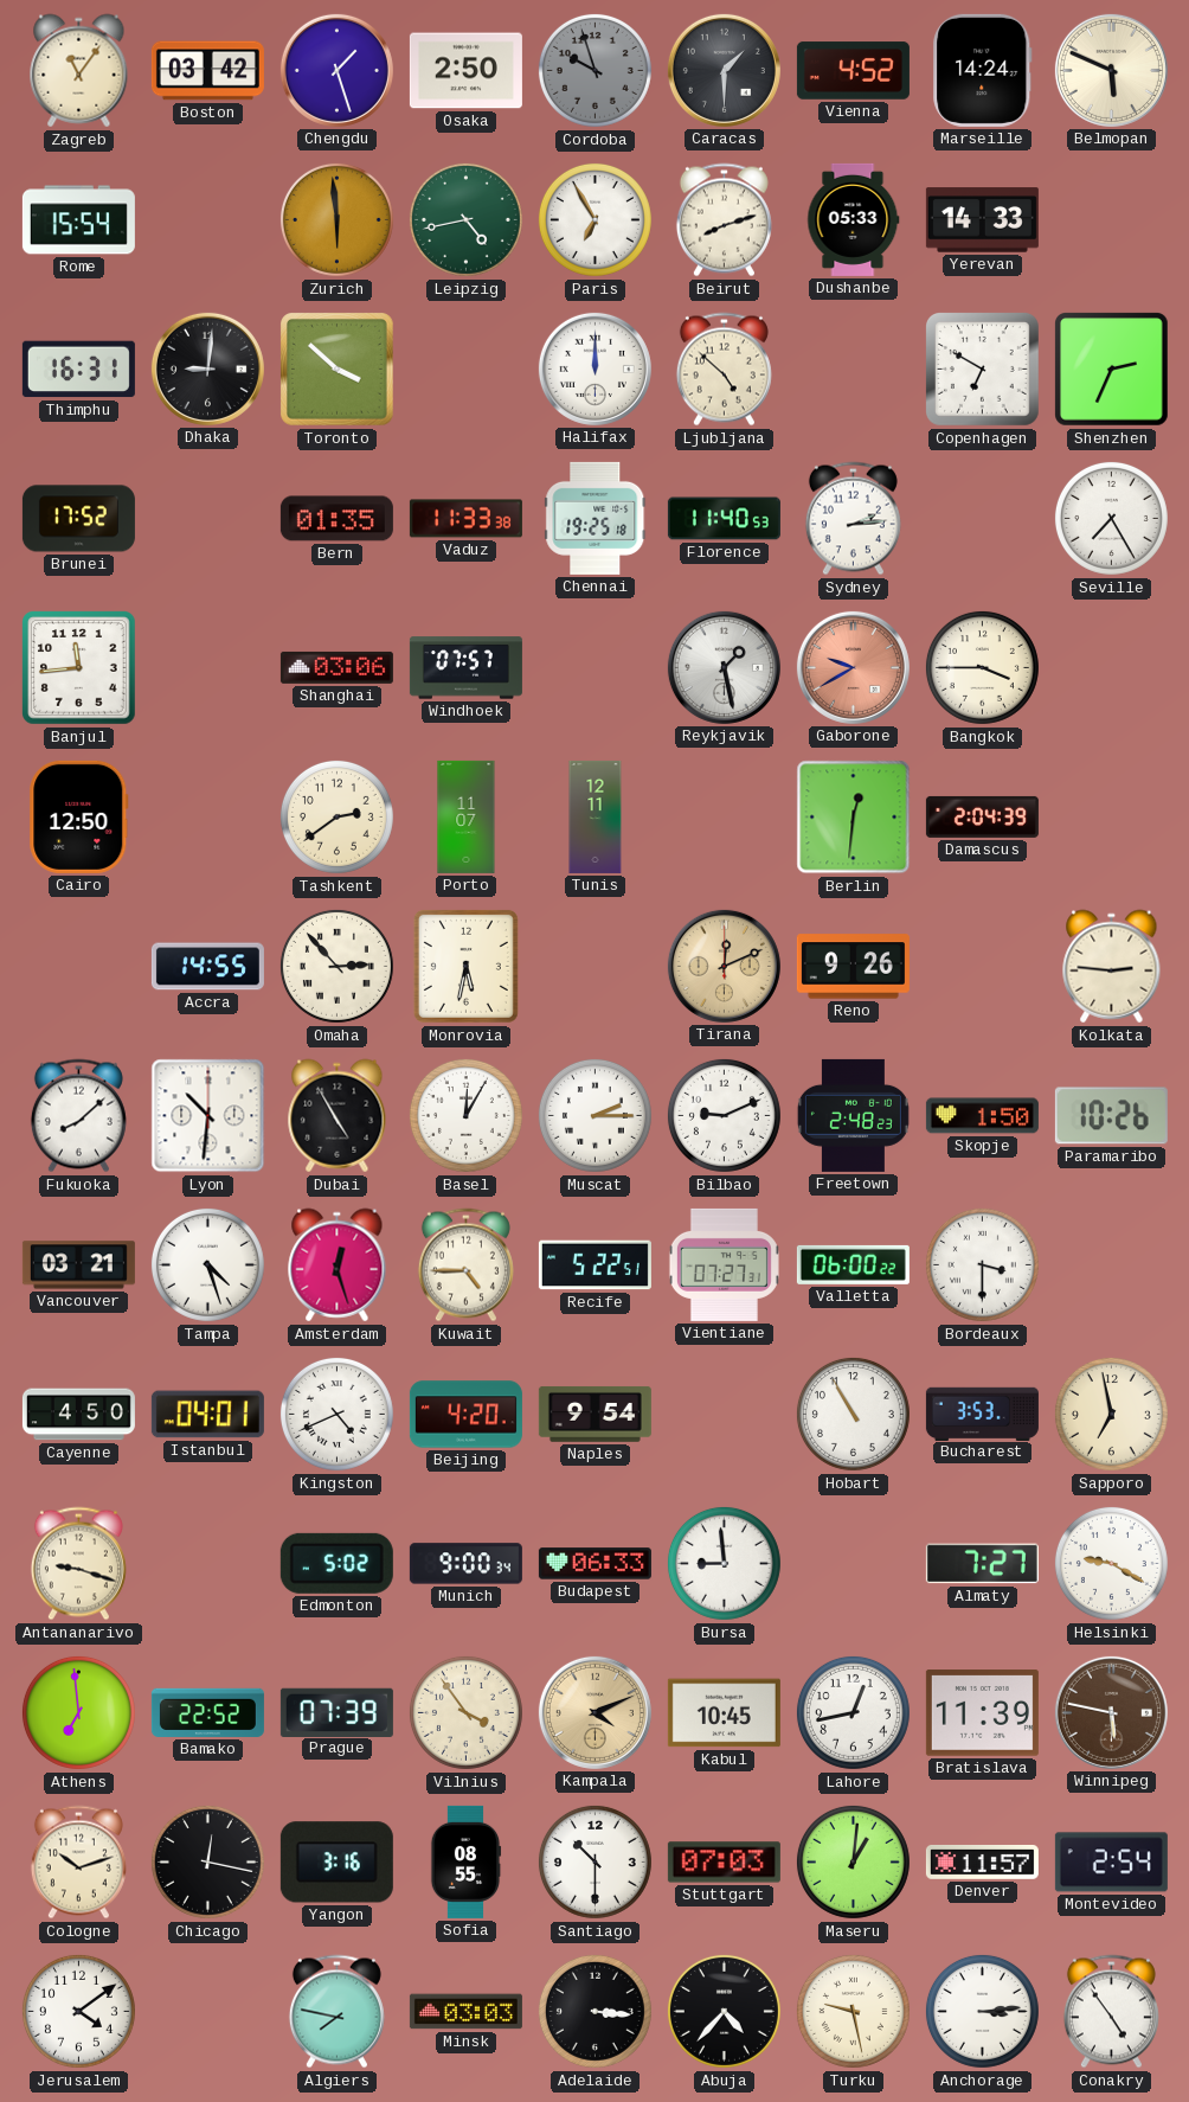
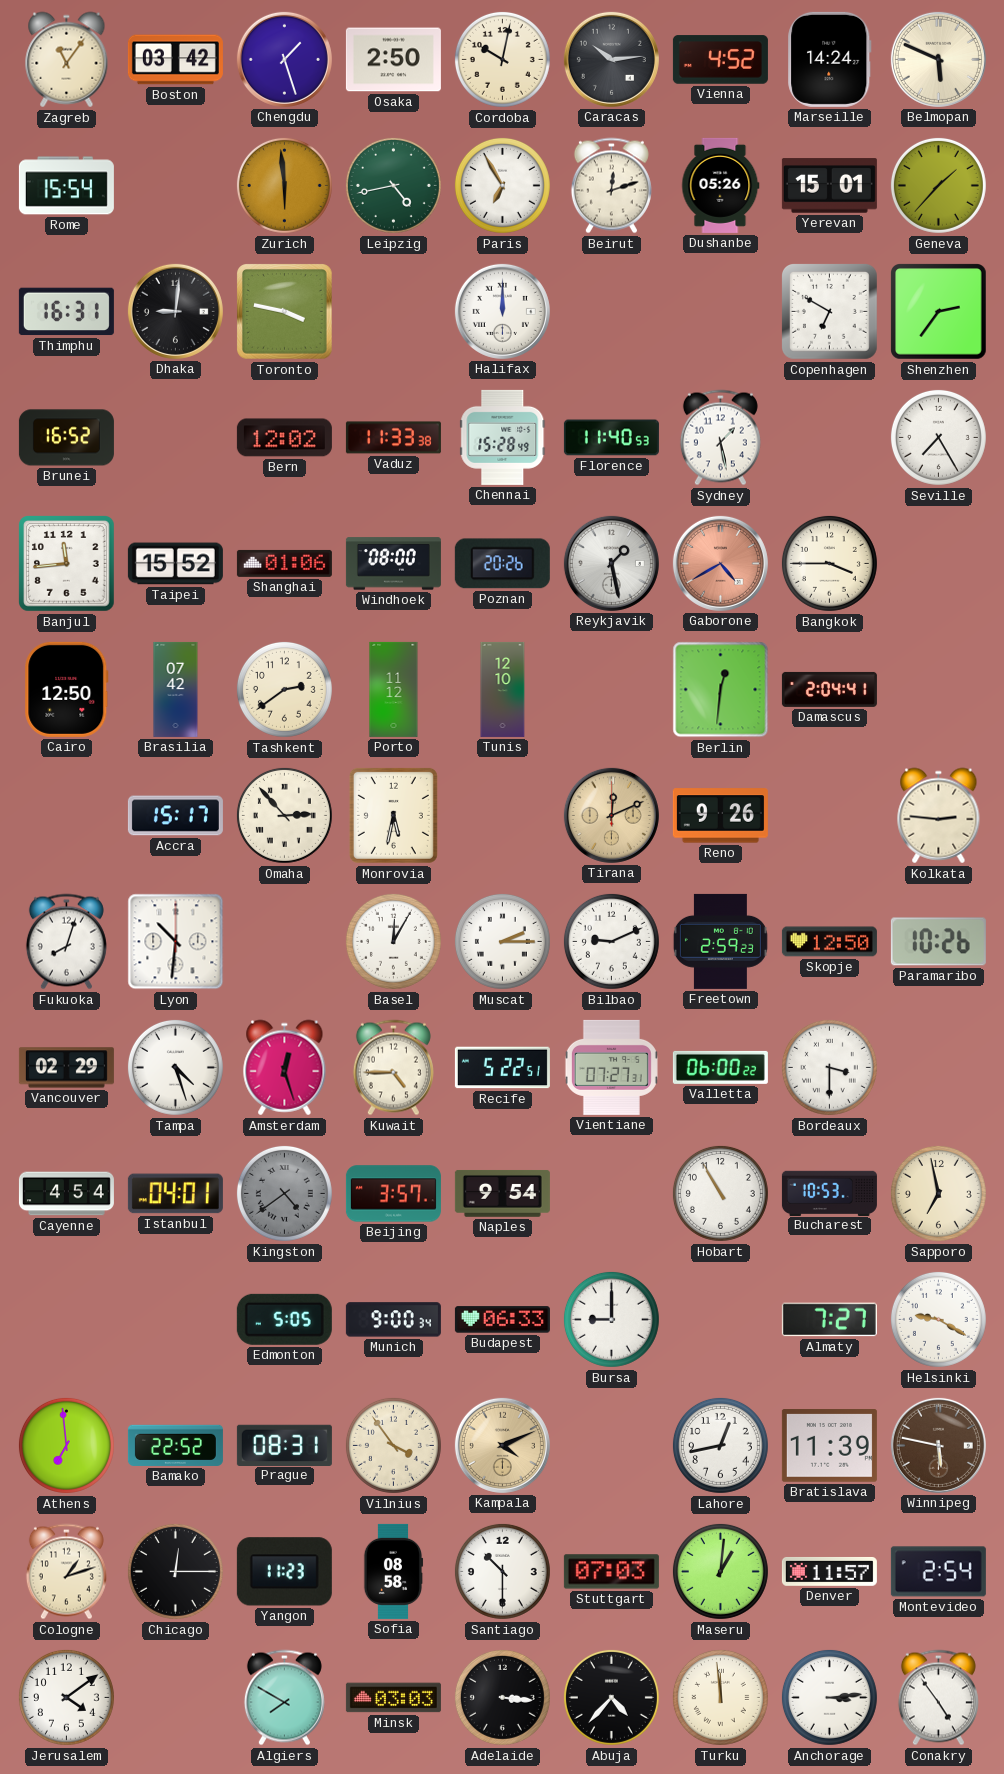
Cordoba: 9:57 -> 10:02 (502, 59)
Cordoba dial: grey -> cream (502, 59)
Caracas: 1:30 -> 10:14 (611, 59)
Beirut: 8:12 -> 12:12 (611, 186)
Dushanbe: 05:33 -> 05:26 (721, 185)
Yerevan: 14:33 -> 15:01 (829, 186)
Geneva: none -> 1:37 (938, 185)
Toronto: 3:52 -> 3:47 (285, 312)
Ljubljana: 4:52 -> none (724, 370)
Shenzhen: 2:34 -> 2:36 (939, 312)
Brunei: 17:52 -> 16:52 (66, 438)
Bern: 01:35 -> 12:02 (284, 438)
Chennai: 19:25 -> 15:28 (503, 437)
Sydney: 2:14 -> 1:28 (720, 438)
Taipei: none -> 15:52 (175, 564)
Shanghai: 03:06 -> 01:06 (284, 563)
Windhoek: 07:57 -> 08:00 (393, 564)
Poznan: none -> 20:26 (502, 564)
Gaborone: 9:40 -> 4:40 (720, 563)
Brasilia: none -> 07:42 (176, 689)
Porto: 11:07 -> 11:12 (394, 689)
Tunis: 12:11 -> 12:10 (503, 689)
Damascus: 2:04:39 -> 2:04:41 (829, 689)
Accra: 14:55 -> 15:17 (175, 816)
Fukuoka: 8:08 -> 8:03 (66, 942)
Dubai: 4:55 -> none (338, 1116)
Freetown: 2:48 -> 2:59 (720, 941)
Skopje: 1:50 -> 12:50 (829, 942)
Vancouver: 03:21 -> 02:29 (66, 1068)
Cayenne: 4:50 -> 4:54 (66, 1194)
Kingston: 4:41 -> 4:39 (284, 1193)
Kingston dial: white -> grey (284, 1193)
Beijing: 4:20 -> 3:57 (393, 1194)
Bucharest: 3:53 -> 10:53 (829, 1193)
Antananarivo: 9:18 -> none (78, 1564)
Edmonton: 5:02 -> 5:05 (284, 1319)
Bursa: 8:59 -> 9:00 (611, 1319)
Prague: 07:39 -> 08:31 (284, 1445)
Kabul: 10:45 -> none (724, 1713)
Cologne: 10:12 -> 1:12 (66, 1572)
Chicago: 12:17 -> 12:15 (175, 1571)
Yangon: 3:16 -> 11:23 (284, 1572)
Sofia: 08:55 -> 08:58 (393, 1571)
Algiers: 7:47 -> 7:50 (284, 1698)
Turku: 9:28 -> 11:59 (720, 1697)
